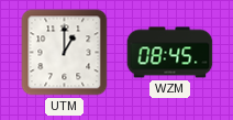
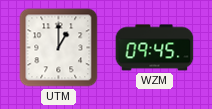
WZM: 08:45 -> 09:45 (155, 48)
